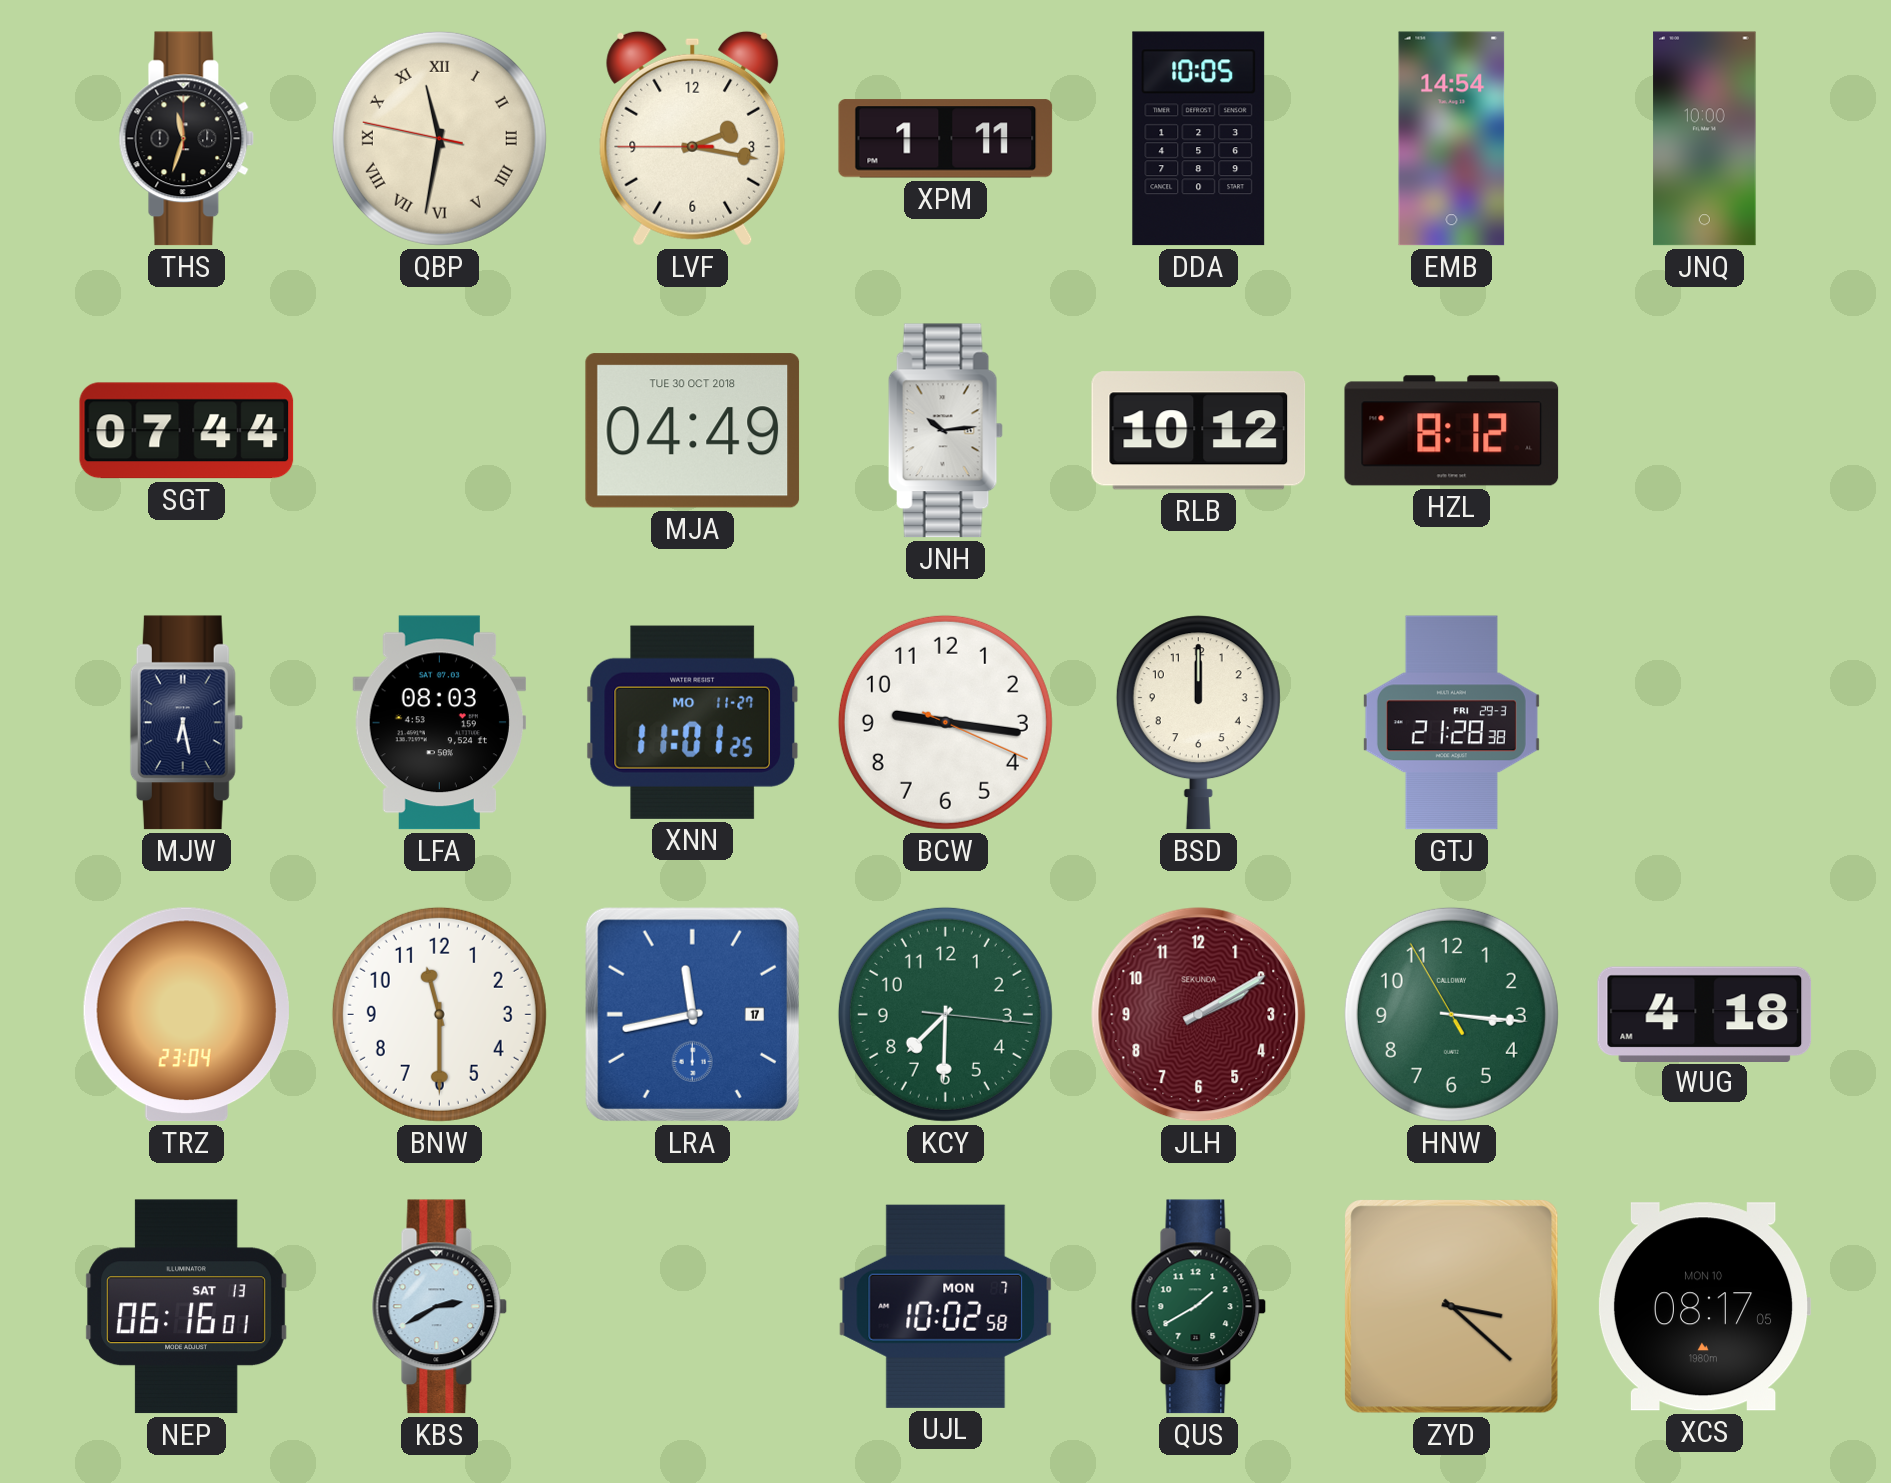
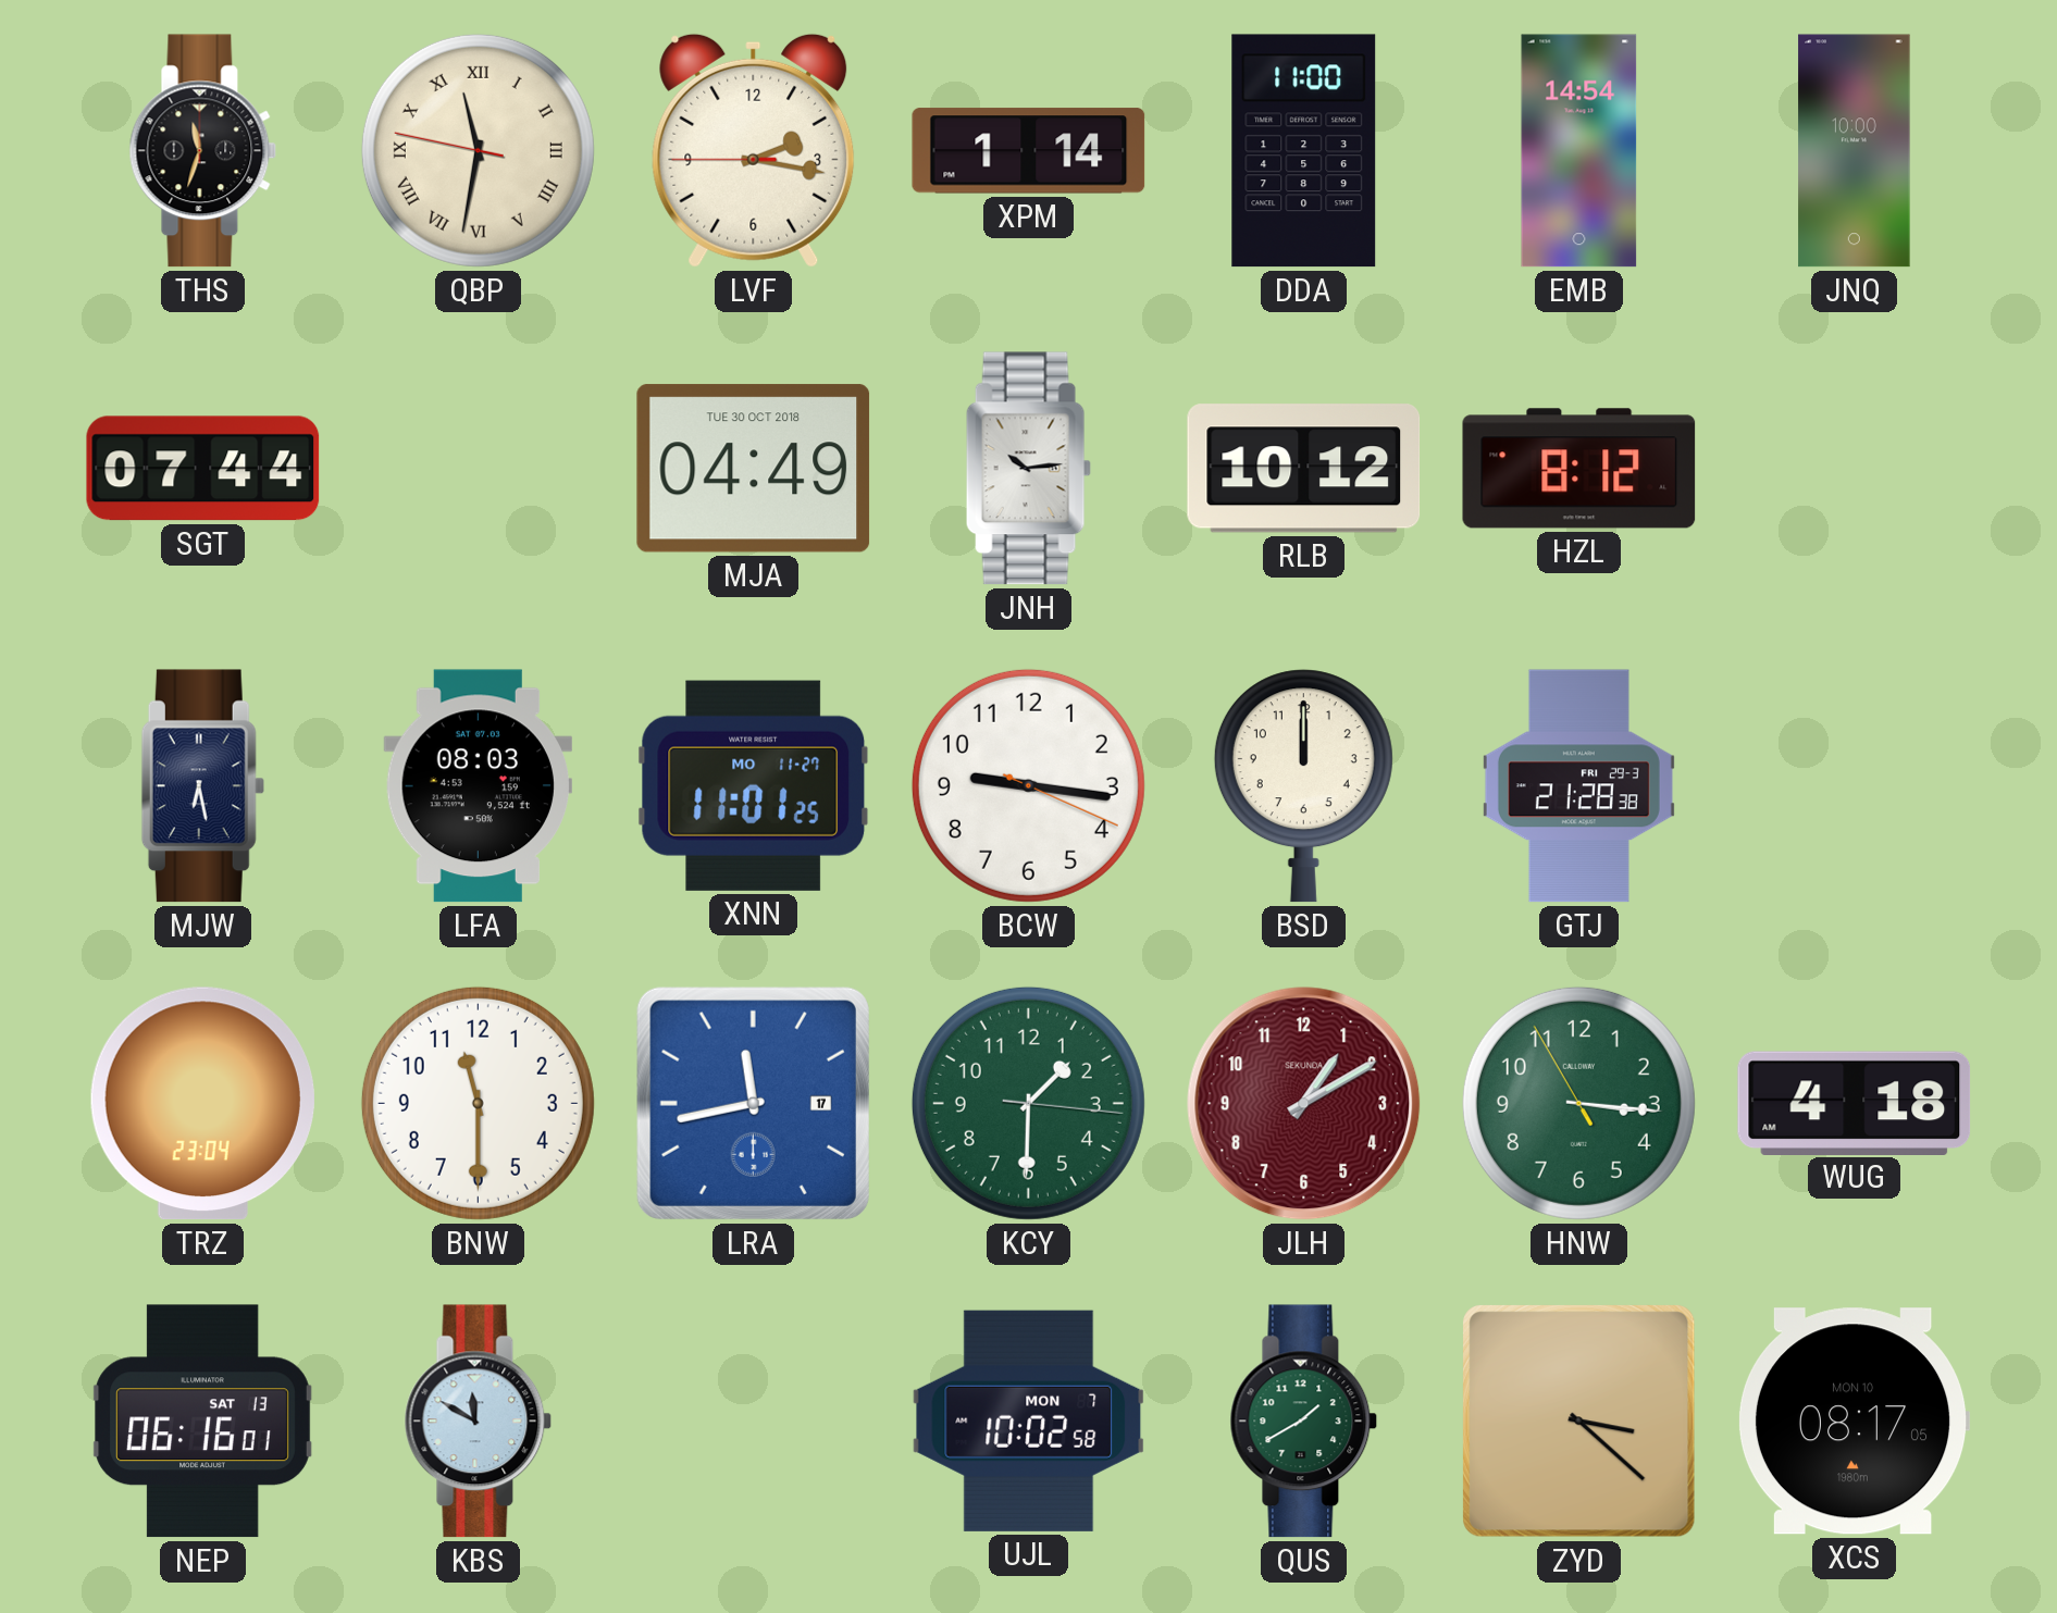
XPM: 1:11 -> 1:14 (1029, 151)
DDA: 10:05 -> 11:00 (1304, 151)
KCY: 7:30 -> 1:30 (1028, 1103)
JLH: 2:10 -> 1:10 (1304, 1104)
KBS: 2:40 -> 11:50 (479, 1422)
